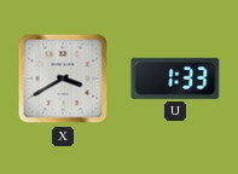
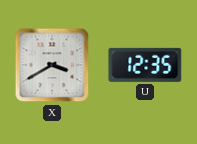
U: 1:33 -> 12:35 (145, 65)
